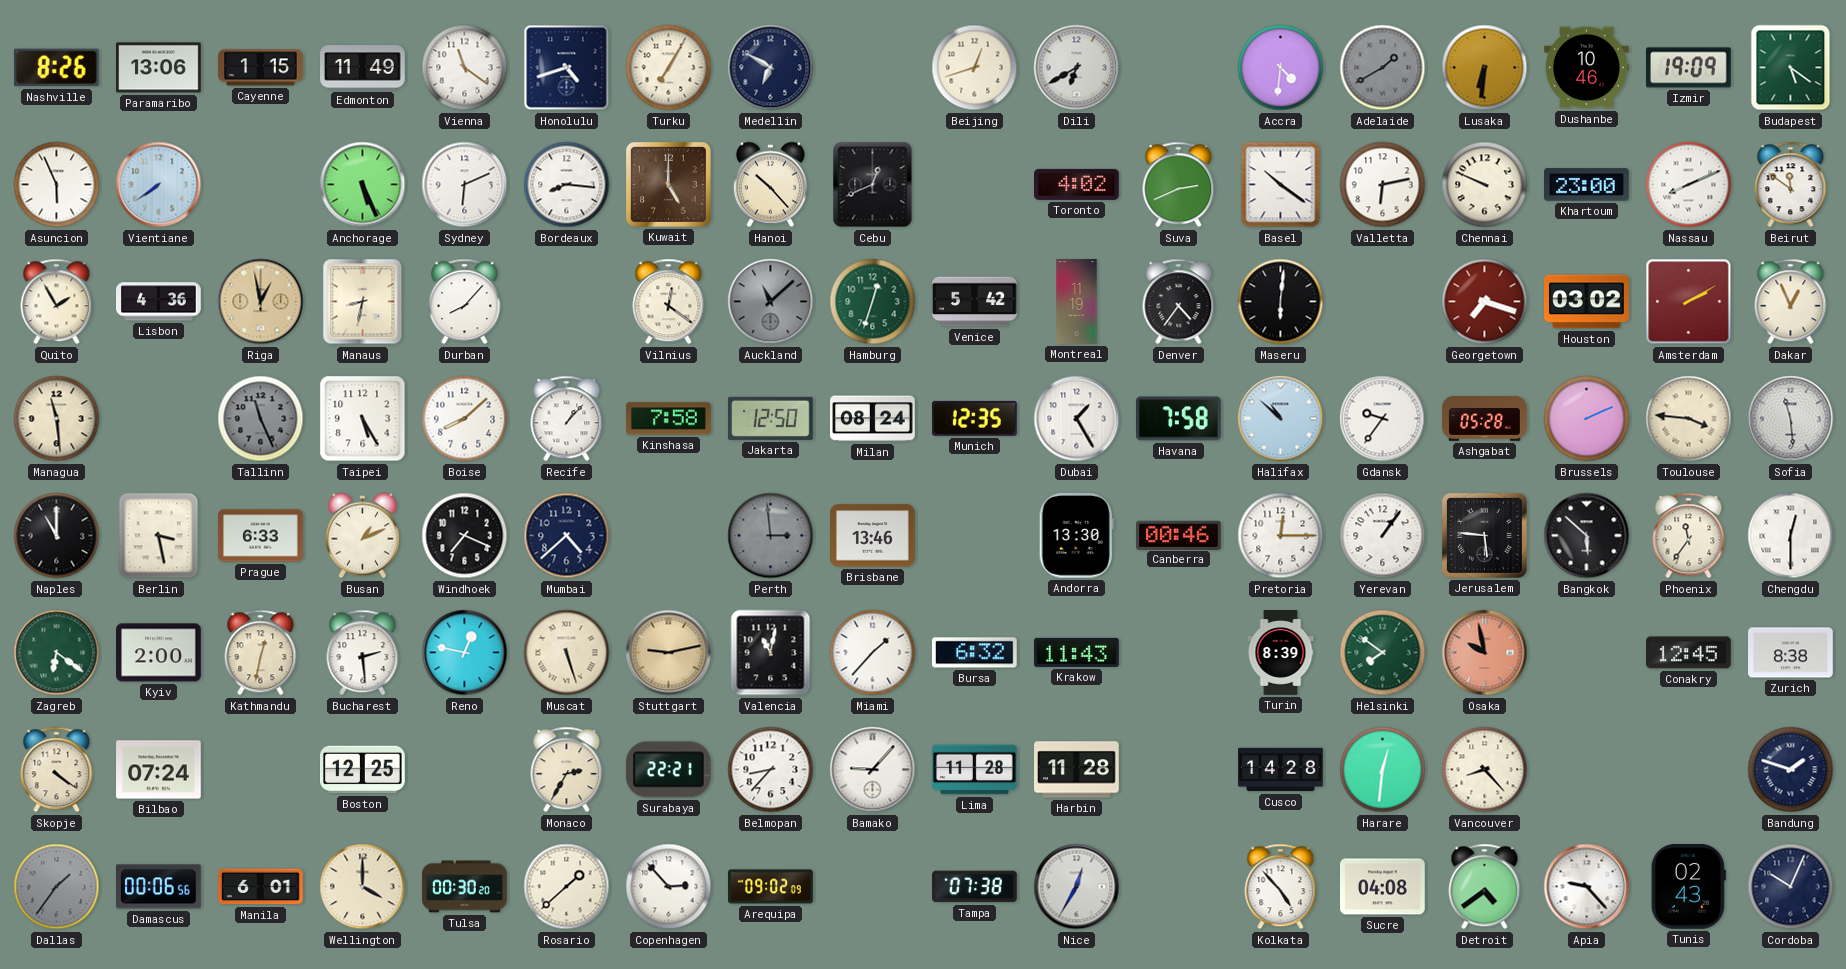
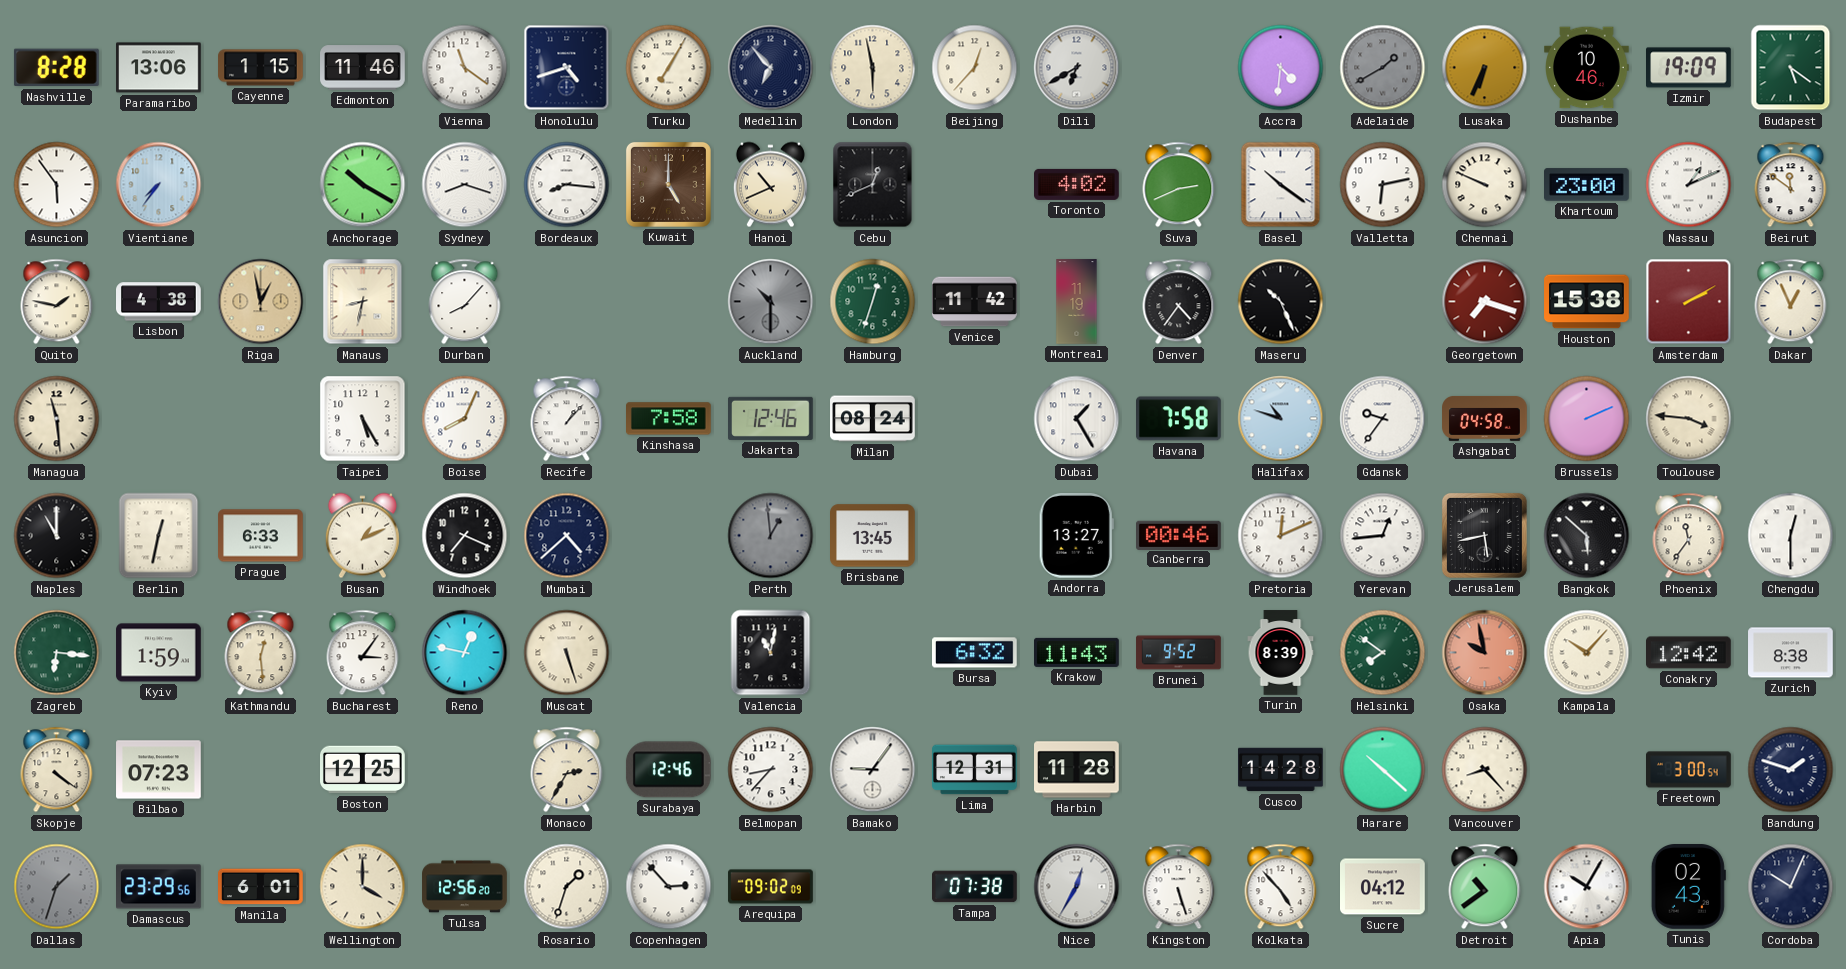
Nashville: 8:26 -> 8:28 (56, 68)
Edmonton: 11:49 -> 11:46 (363, 68)
Medellin: 6:50 -> 6:53 (771, 68)
London: none -> 5:58 (873, 68)
Beijing: 12:42 -> 12:37 (975, 68)
Lusaka: 6:31 -> 6:34 (1485, 68)
Asuncion: 5:56 -> 5:54 (57, 185)
Vientiane: 7:39 -> 7:36 (159, 185)
Anchorage: 5:26 -> 10:20 (363, 185)
Sydney: 6:11 -> 8:18 (465, 185)
Hanoi: 10:23 -> 10:41 (770, 185)
Nassau: 8:11 -> 1:11 (1689, 185)
Quito: 1:55 -> 1:47 (57, 302)
Lisbon: 4:36 -> 4:38 (159, 302)
Vilnius: 12:21 -> none (669, 302)
Auckland: 11:08 -> 10:30 (771, 302)
Venice: 5:42 -> 11:42 (975, 302)
Maseru: 6:01 -> 10:26 (1281, 302)
Houston: 03:02 -> 15:38 (1587, 302)
Tallinn: 11:26 -> none (261, 419)
Boise: 8:08 -> 8:04 (465, 419)
Jakarta: 12:50 -> 12:46 (771, 418)
Munich: 12:35 -> none (975, 418)
Halifax: 10:52 -> 10:48 (1281, 419)
Ashgabat: 05:28 -> 04:58 (1485, 418)
Sofia: 11:29 -> none (1791, 419)
Berlin: 3:28 -> 12:32 (159, 536)
Perth: 2:59 -> 12:59 (771, 536)
Brisbane: 13:46 -> 13:45 (873, 536)
Andorra: 13:30 -> 13:27 (1076, 536)
Pretoria: 12:15 -> 12:11 (1281, 536)
Yerevan: 1:06 -> 12:44 (1383, 536)
Jerusalem: 5:46 -> 5:43 (1484, 535)
Zagreb: 6:21 -> 6:16 (57, 653)
Kyiv: 2:00 -> 1:59 (159, 653)
Kathmandu: 12:32 -> 12:29 (261, 653)
Bucharest: 2:29 -> 3:06 (363, 653)
Stuttgart: 9:13 -> none (669, 653)
Miami: 1:37 -> none (873, 653)
Brunei: none -> 9:52 (1179, 653)
Kampala: none -> 10:07 (1587, 653)
Conakry: 12:45 -> 12:42 (1689, 653)
Bilbao: 07:24 -> 07:23 (159, 770)
Surabaya: 22:21 -> 12:46 (668, 770)
Bamako: 9:07 -> 9:06 (873, 770)
Lima: 11:28 -> 12:31 (975, 770)
Harare: 12:31 -> 10:22 (1383, 770)
Freetown: none -> 3:00 (1689, 770)
Dallas: 1:36 -> 1:33 (57, 887)
Damascus: 00:06 -> 23:29 (159, 887)
Tulsa: 00:30 -> 12:56 (465, 887)
Rosario: 1:38 -> 1:33 (567, 887)
Kingston: none -> 5:27 (1179, 887)
Sucre: 04:08 -> 04:12 (1383, 887)
Detroit: 4:39 -> 10:39 (1485, 887)
Apia: 9:23 -> 10:05 (1587, 887)
